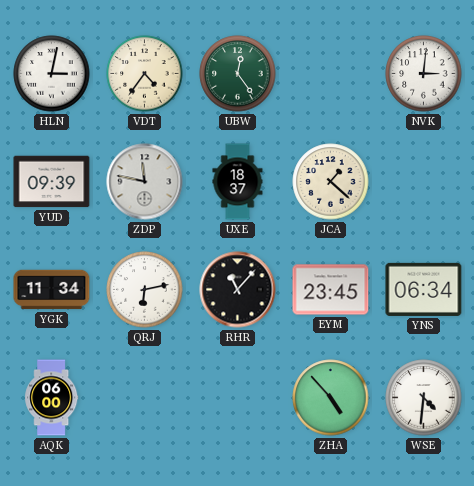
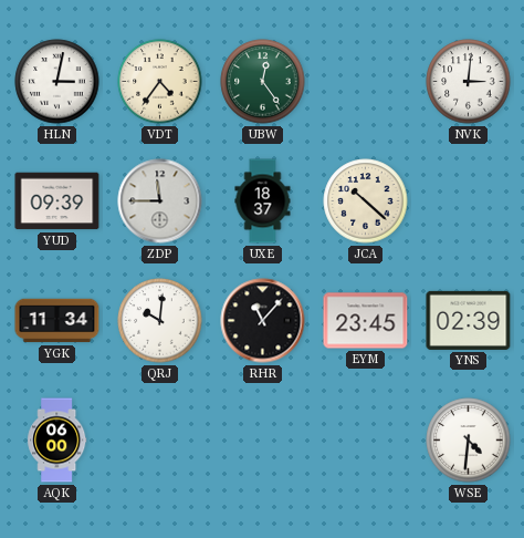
ZDP: 11:47 -> 11:45 (160, 201)
JCA: 1:22 -> 10:22 (366, 201)
QRJ: 6:13 -> 10:01 (160, 321)
YNS: 06:34 -> 02:39 (469, 320)
ZHA: 4:53 -> none (331, 398)
